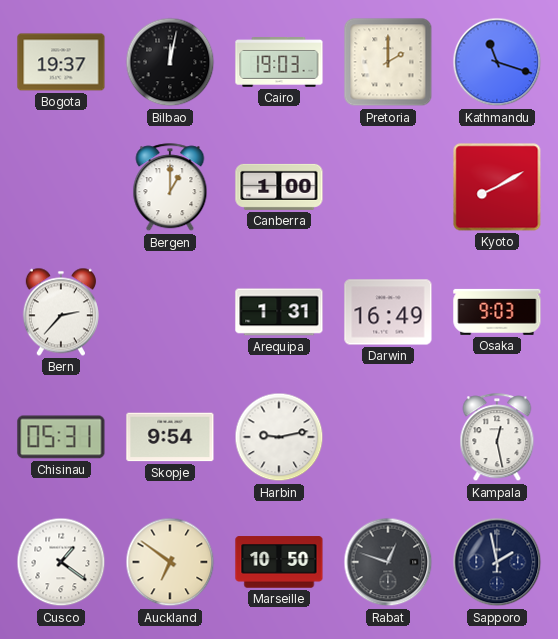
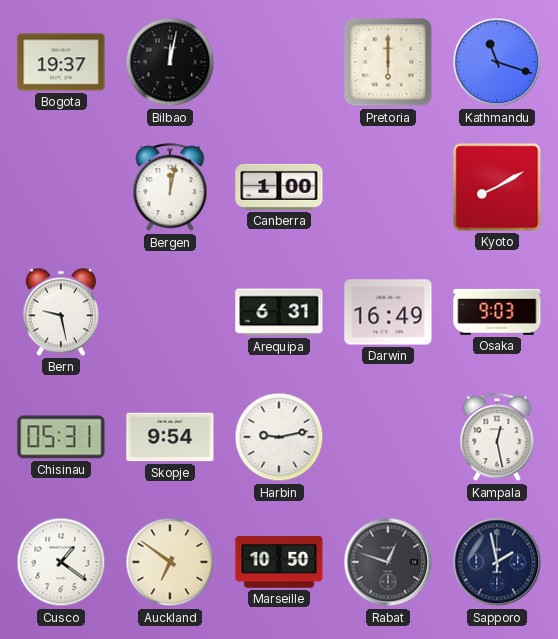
Cairo: 19:03 -> none (279, 63)
Pretoria: 2:00 -> 6:00 (388, 62)
Bergen: 1:00 -> 12:02 (170, 188)
Bern: 2:37 -> 9:28 (61, 312)
Arequipa: 1:31 -> 6:31 (279, 312)
